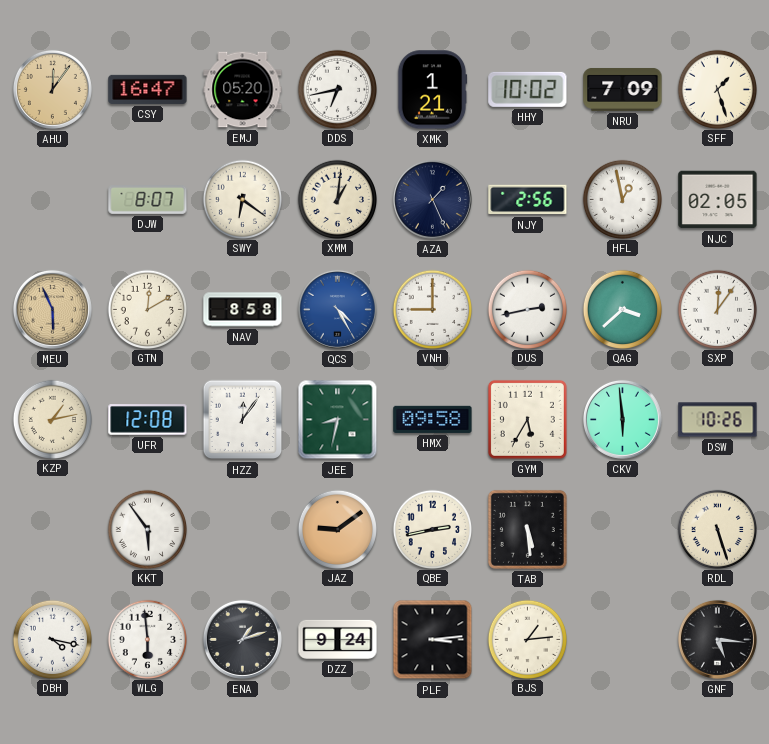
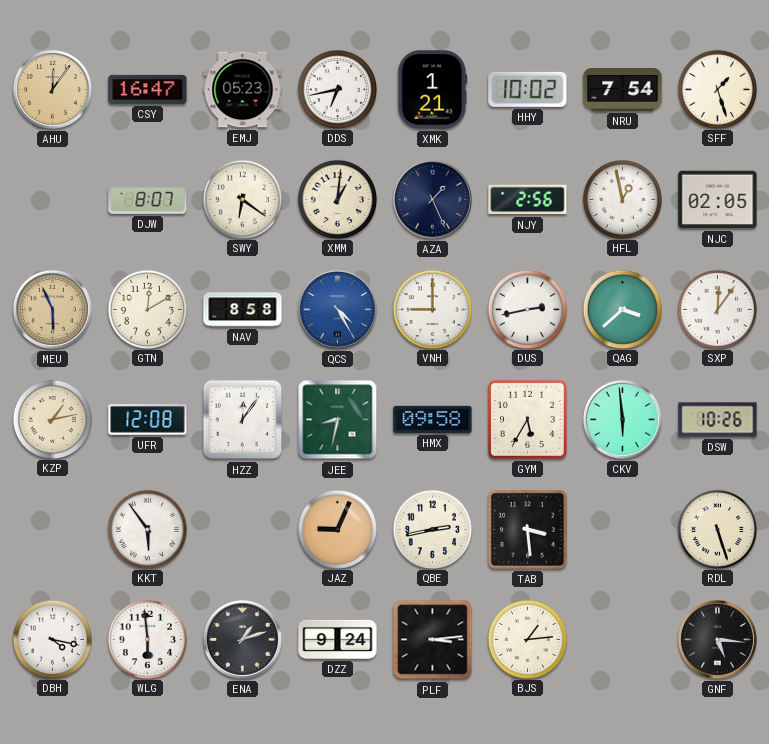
EMJ: 05:20 -> 05:23 (243, 90)
NRU: 7:09 -> 7:54 (623, 89)
JAZ: 9:09 -> 9:04 (337, 529)
TAB: 5:29 -> 3:29 (527, 529)
